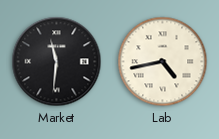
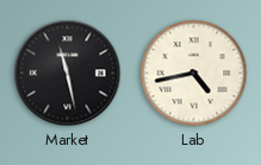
Market: 11:31 -> 11:28 (68, 74)
